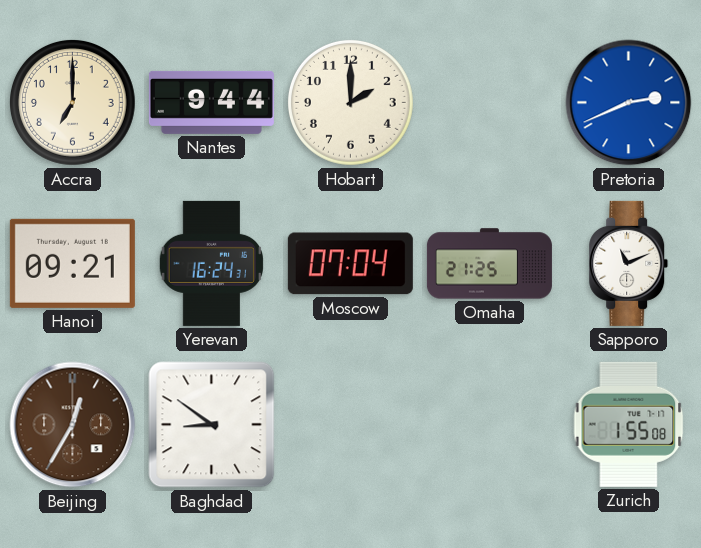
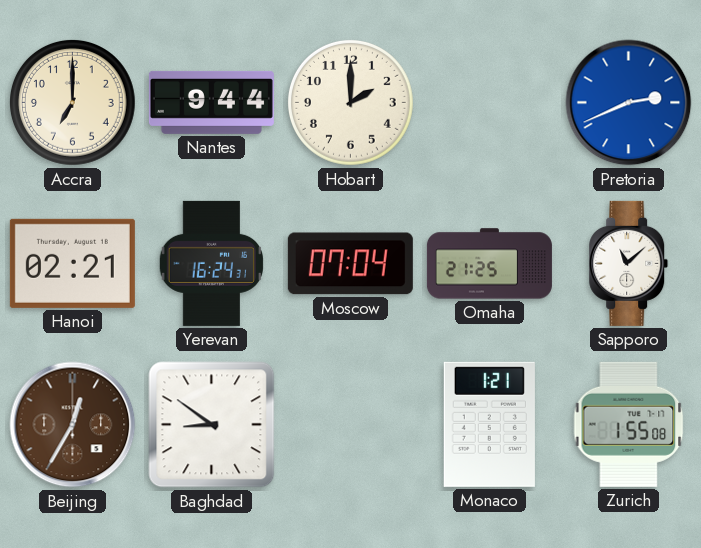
Hanoi: 09:21 -> 02:21 (72, 263)
Sapporo: 11:11 -> 11:08 (629, 263)
Monaco: none -> 1:21 (489, 424)
